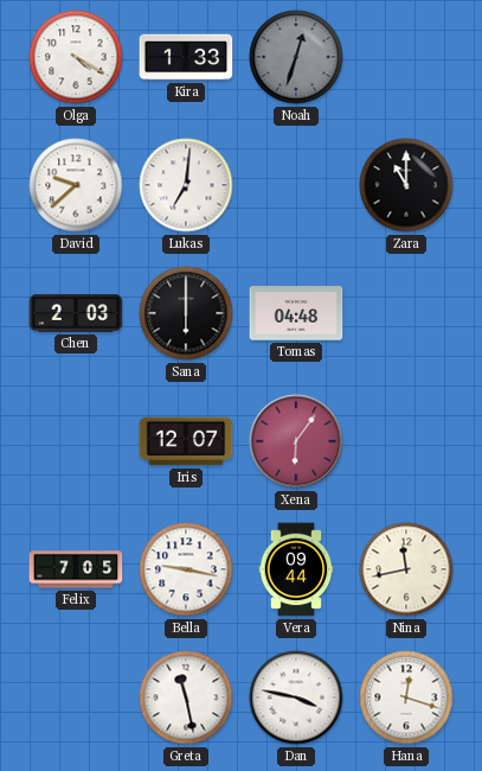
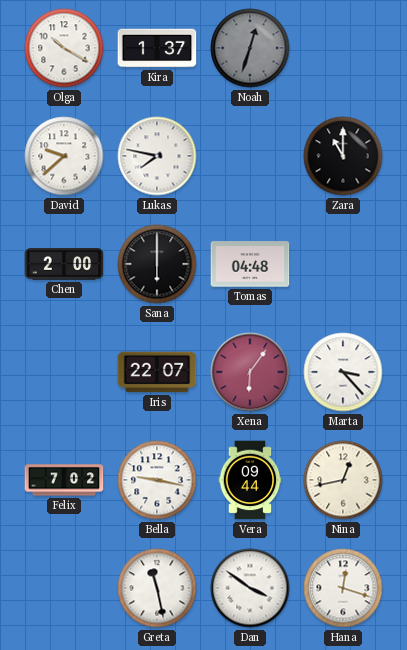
Olga: 4:20 -> 10:20 (64, 48)
Kira: 1:33 -> 1:37 (157, 48)
Lukas: 7:01 -> 7:47 (157, 156)
Chen: 2:03 -> 2:00 (64, 264)
Iris: 12:07 -> 22:07 (157, 372)
Marta: none -> 3:23 (343, 372)
Felix: 7:05 -> 7:02 (64, 480)
Nina: 11:43 -> 12:43 (343, 480)
Dan: 3:47 -> 3:51 (250, 588)
